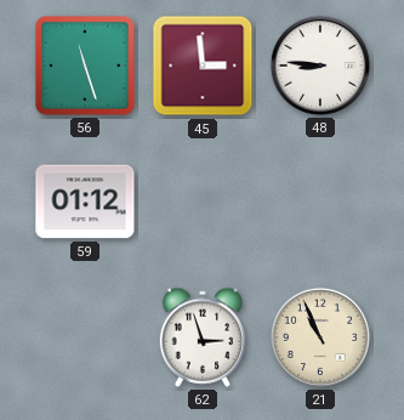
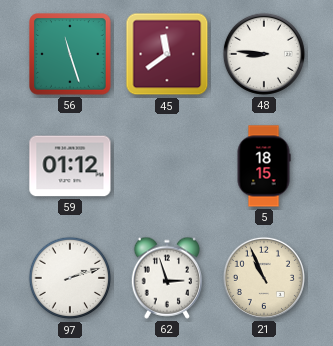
45: 2:59 -> 11:39 (167, 54)
5: none -> 18:15 (264, 166)
97: none -> 2:12 (70, 278)
